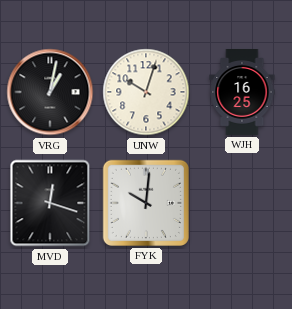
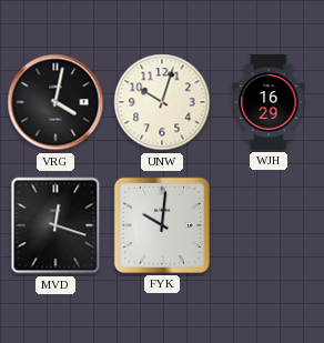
VRG: 1:02 -> 4:02 (55, 102)
WJH: 16:25 -> 16:29 (269, 102)
